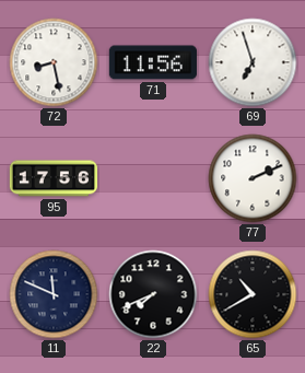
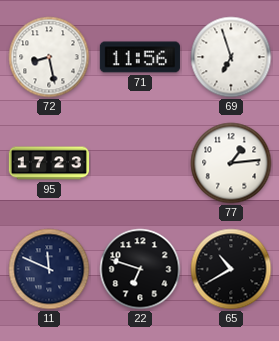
95: 17:56 -> 17:23 (48, 163)
77: 2:11 -> 1:14 (231, 163)
22: 7:41 -> 6:48 (140, 269)
